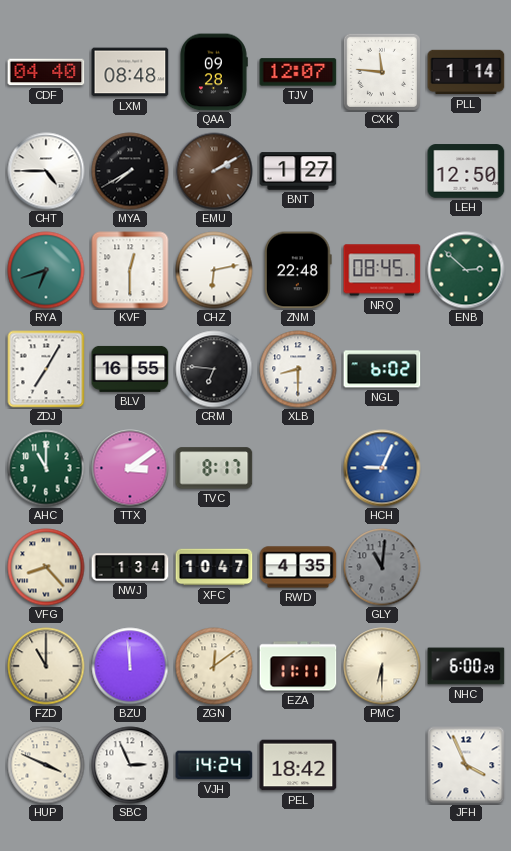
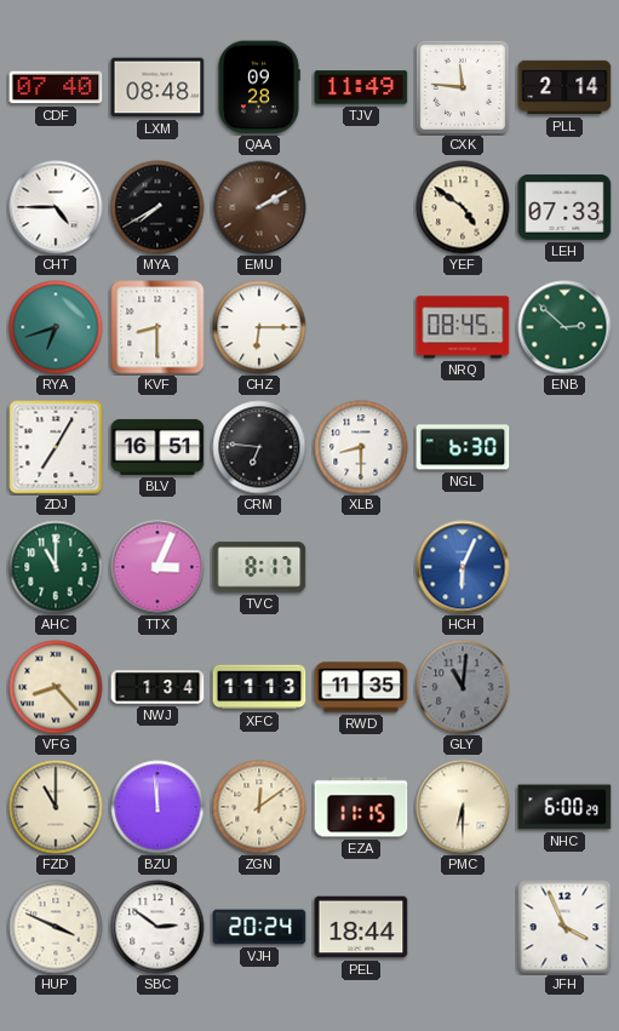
CDF: 04:40 -> 07:40 (56, 87)
TJV: 12:07 -> 11:49 (361, 87)
PLL: 1:14 -> 2:14 (564, 87)
BNT: 1:27 -> none (298, 171)
YEF: none -> 4:51 (463, 207)
LEH: 12:50 -> 07:33 (564, 207)
KVF: 12:30 -> 8:30 (157, 327)
CHZ: 6:13 -> 6:15 (259, 327)
ZNM: 22:48 -> none (298, 270)
BLV: 16:55 -> 16:51 (157, 447)
NGL: 6:02 -> 6:30 (463, 447)
TTX: 3:09 -> 3:04 (157, 567)
HCH: 9:04 -> 6:04 (463, 567)
XFC: 10:47 -> 11:13 (259, 687)
RWD: 4:35 -> 11:35 (361, 687)
EZA: 11:11 -> 11:15 (361, 807)
SBC: 2:56 -> 2:51 (157, 927)
VJH: 14:24 -> 20:24 (259, 927)
PEL: 18:42 -> 18:44 (361, 927)
